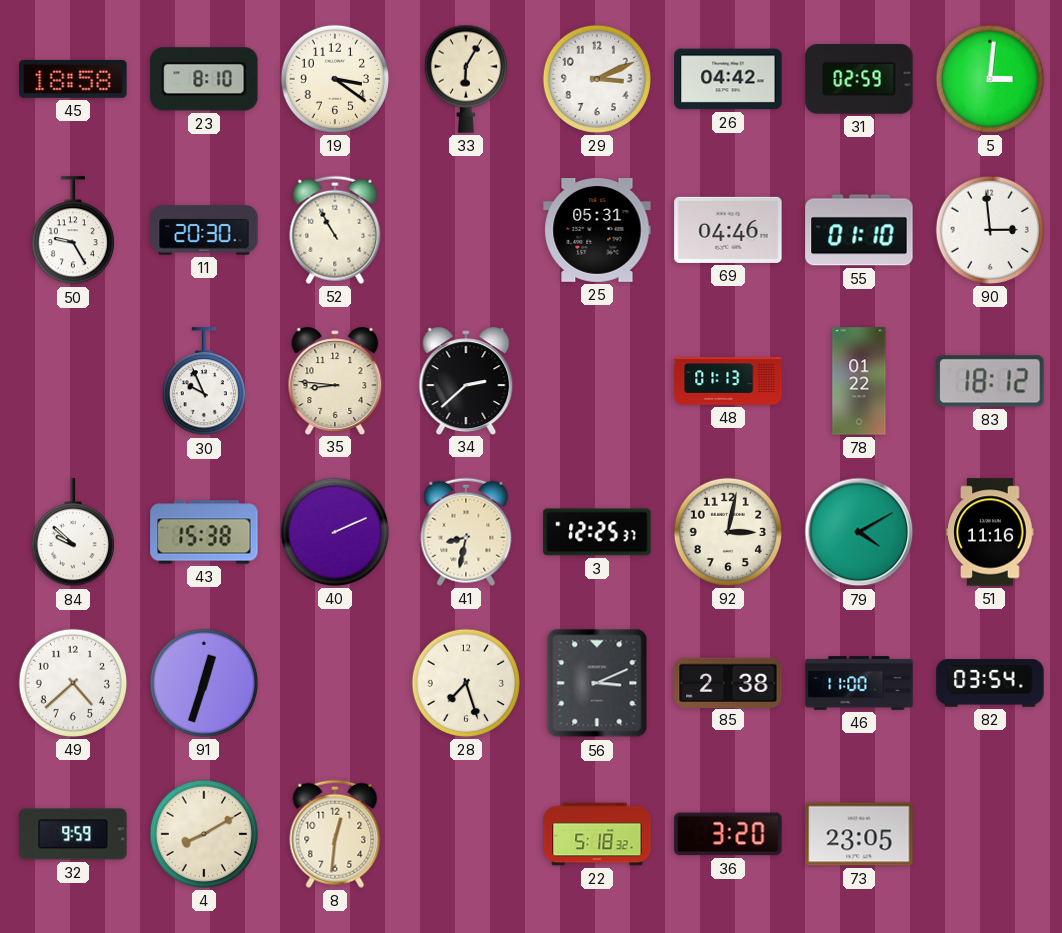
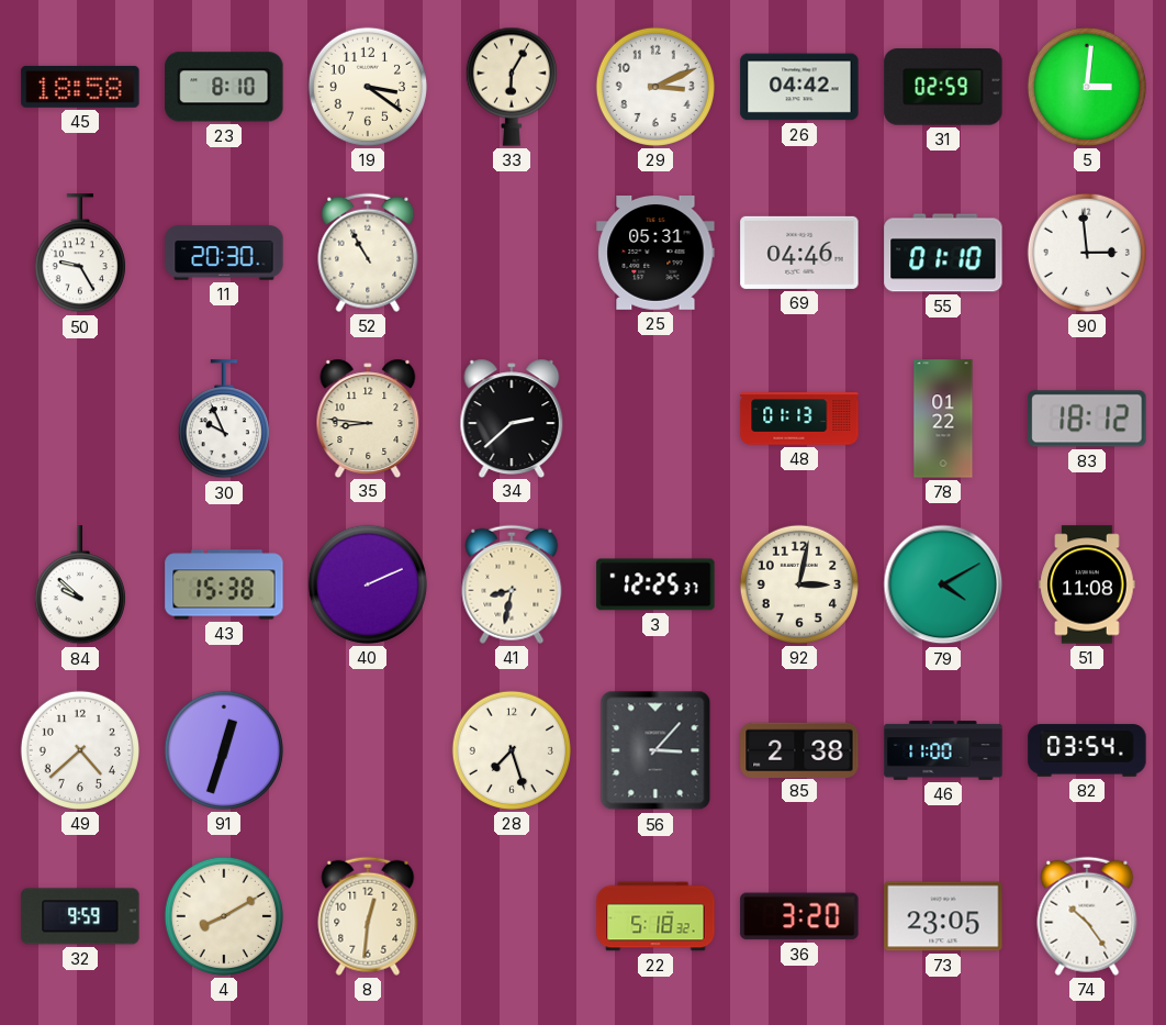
51: 11:16 -> 11:08 (1087, 584)
56: 3:11 -> 3:07 (655, 750)
74: none -> 10:24 (1087, 916)
